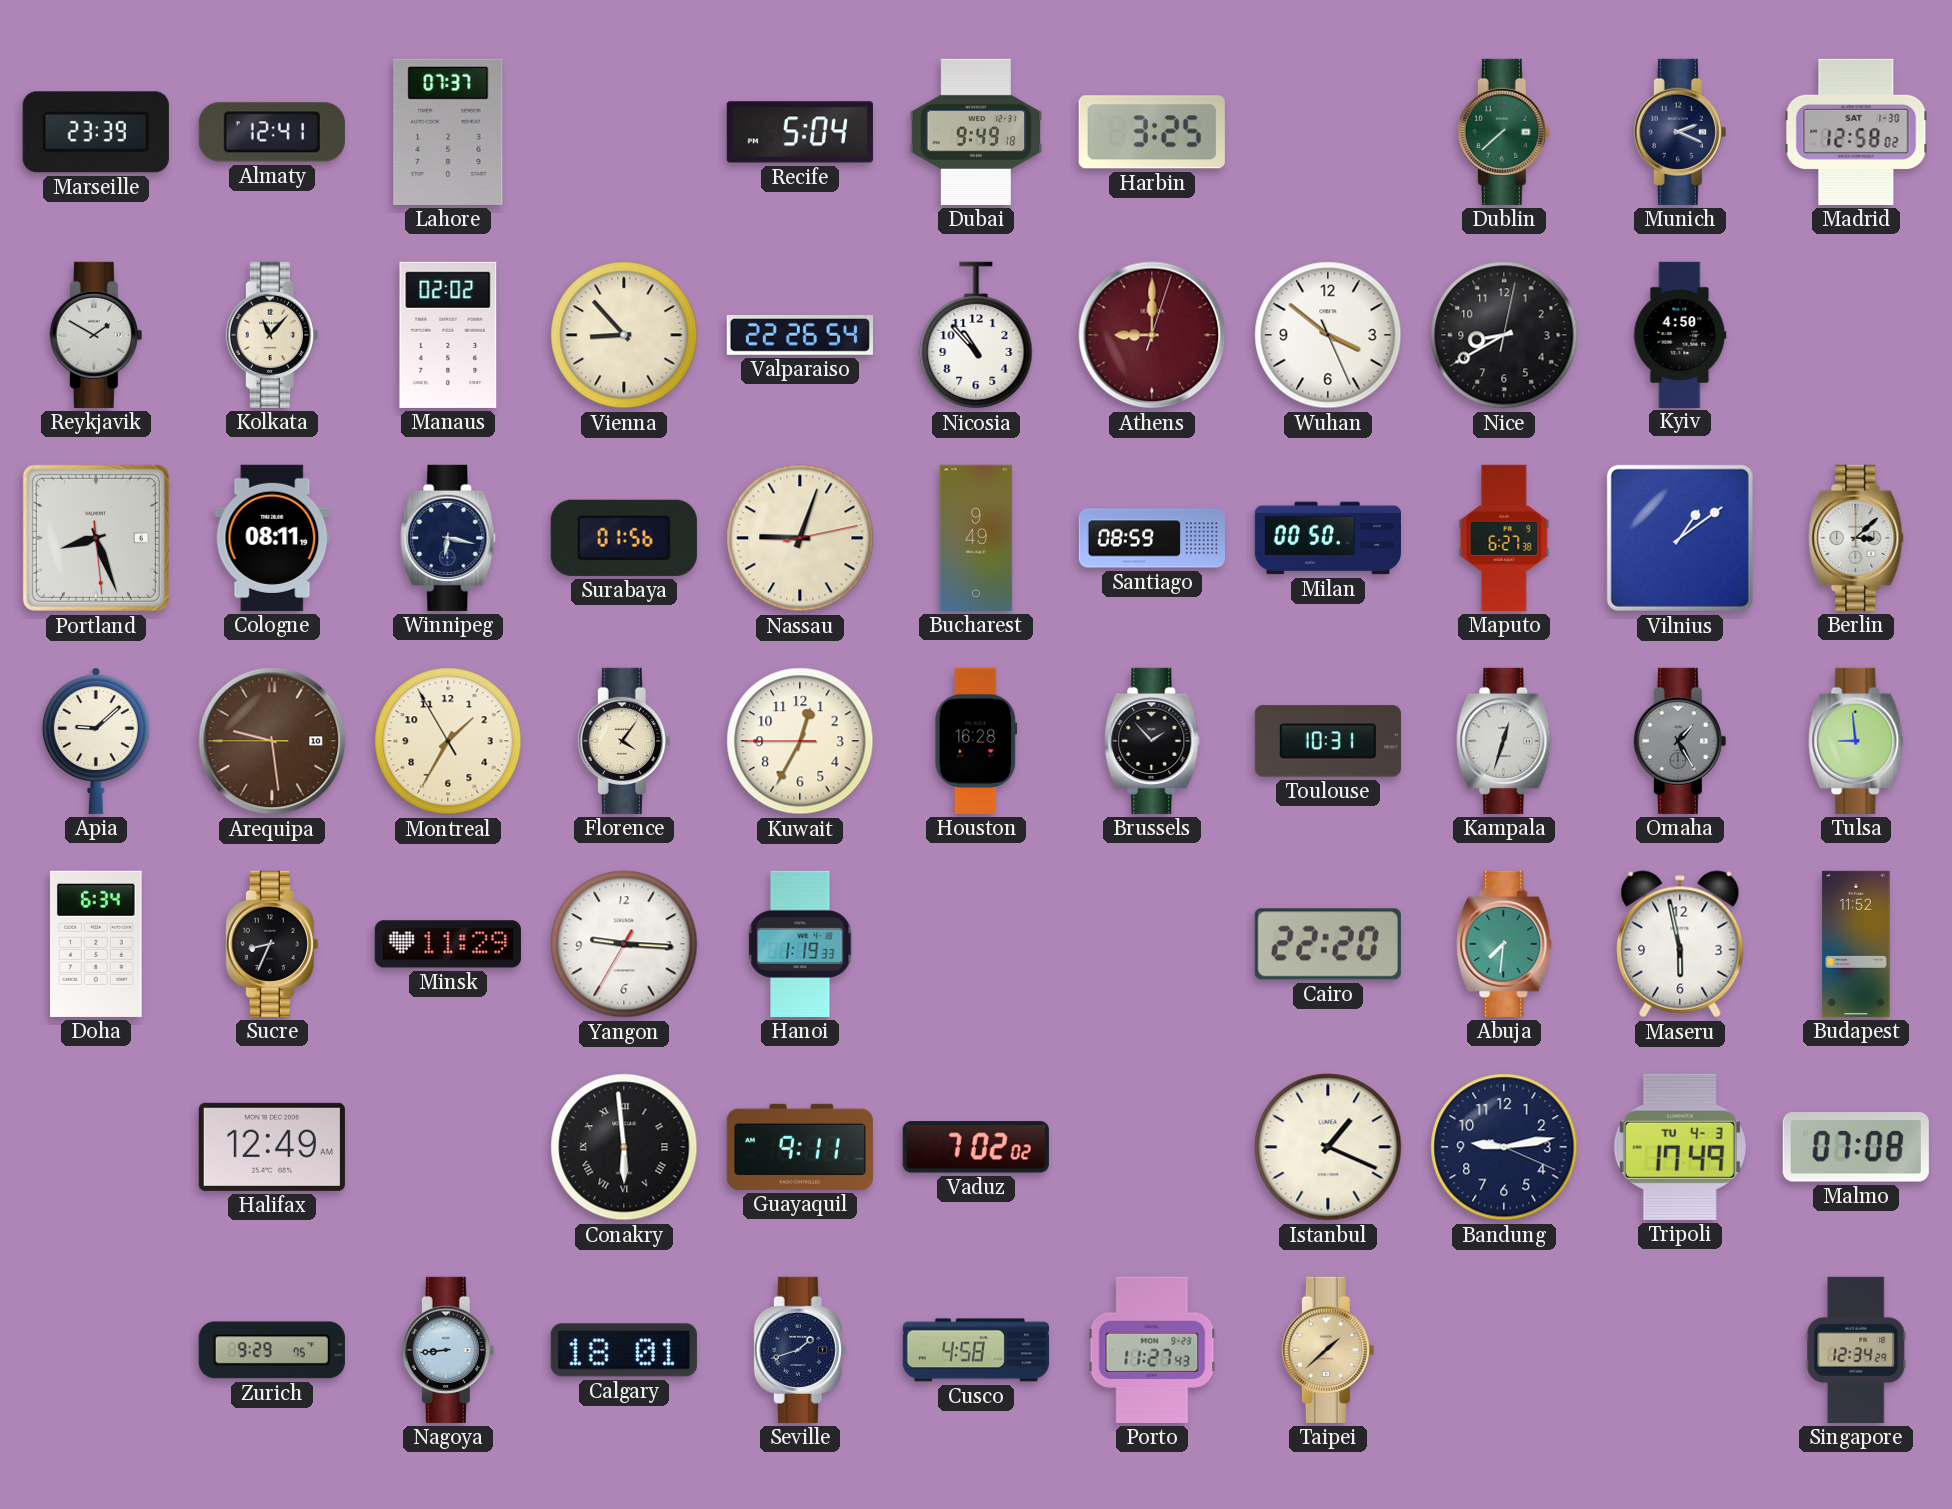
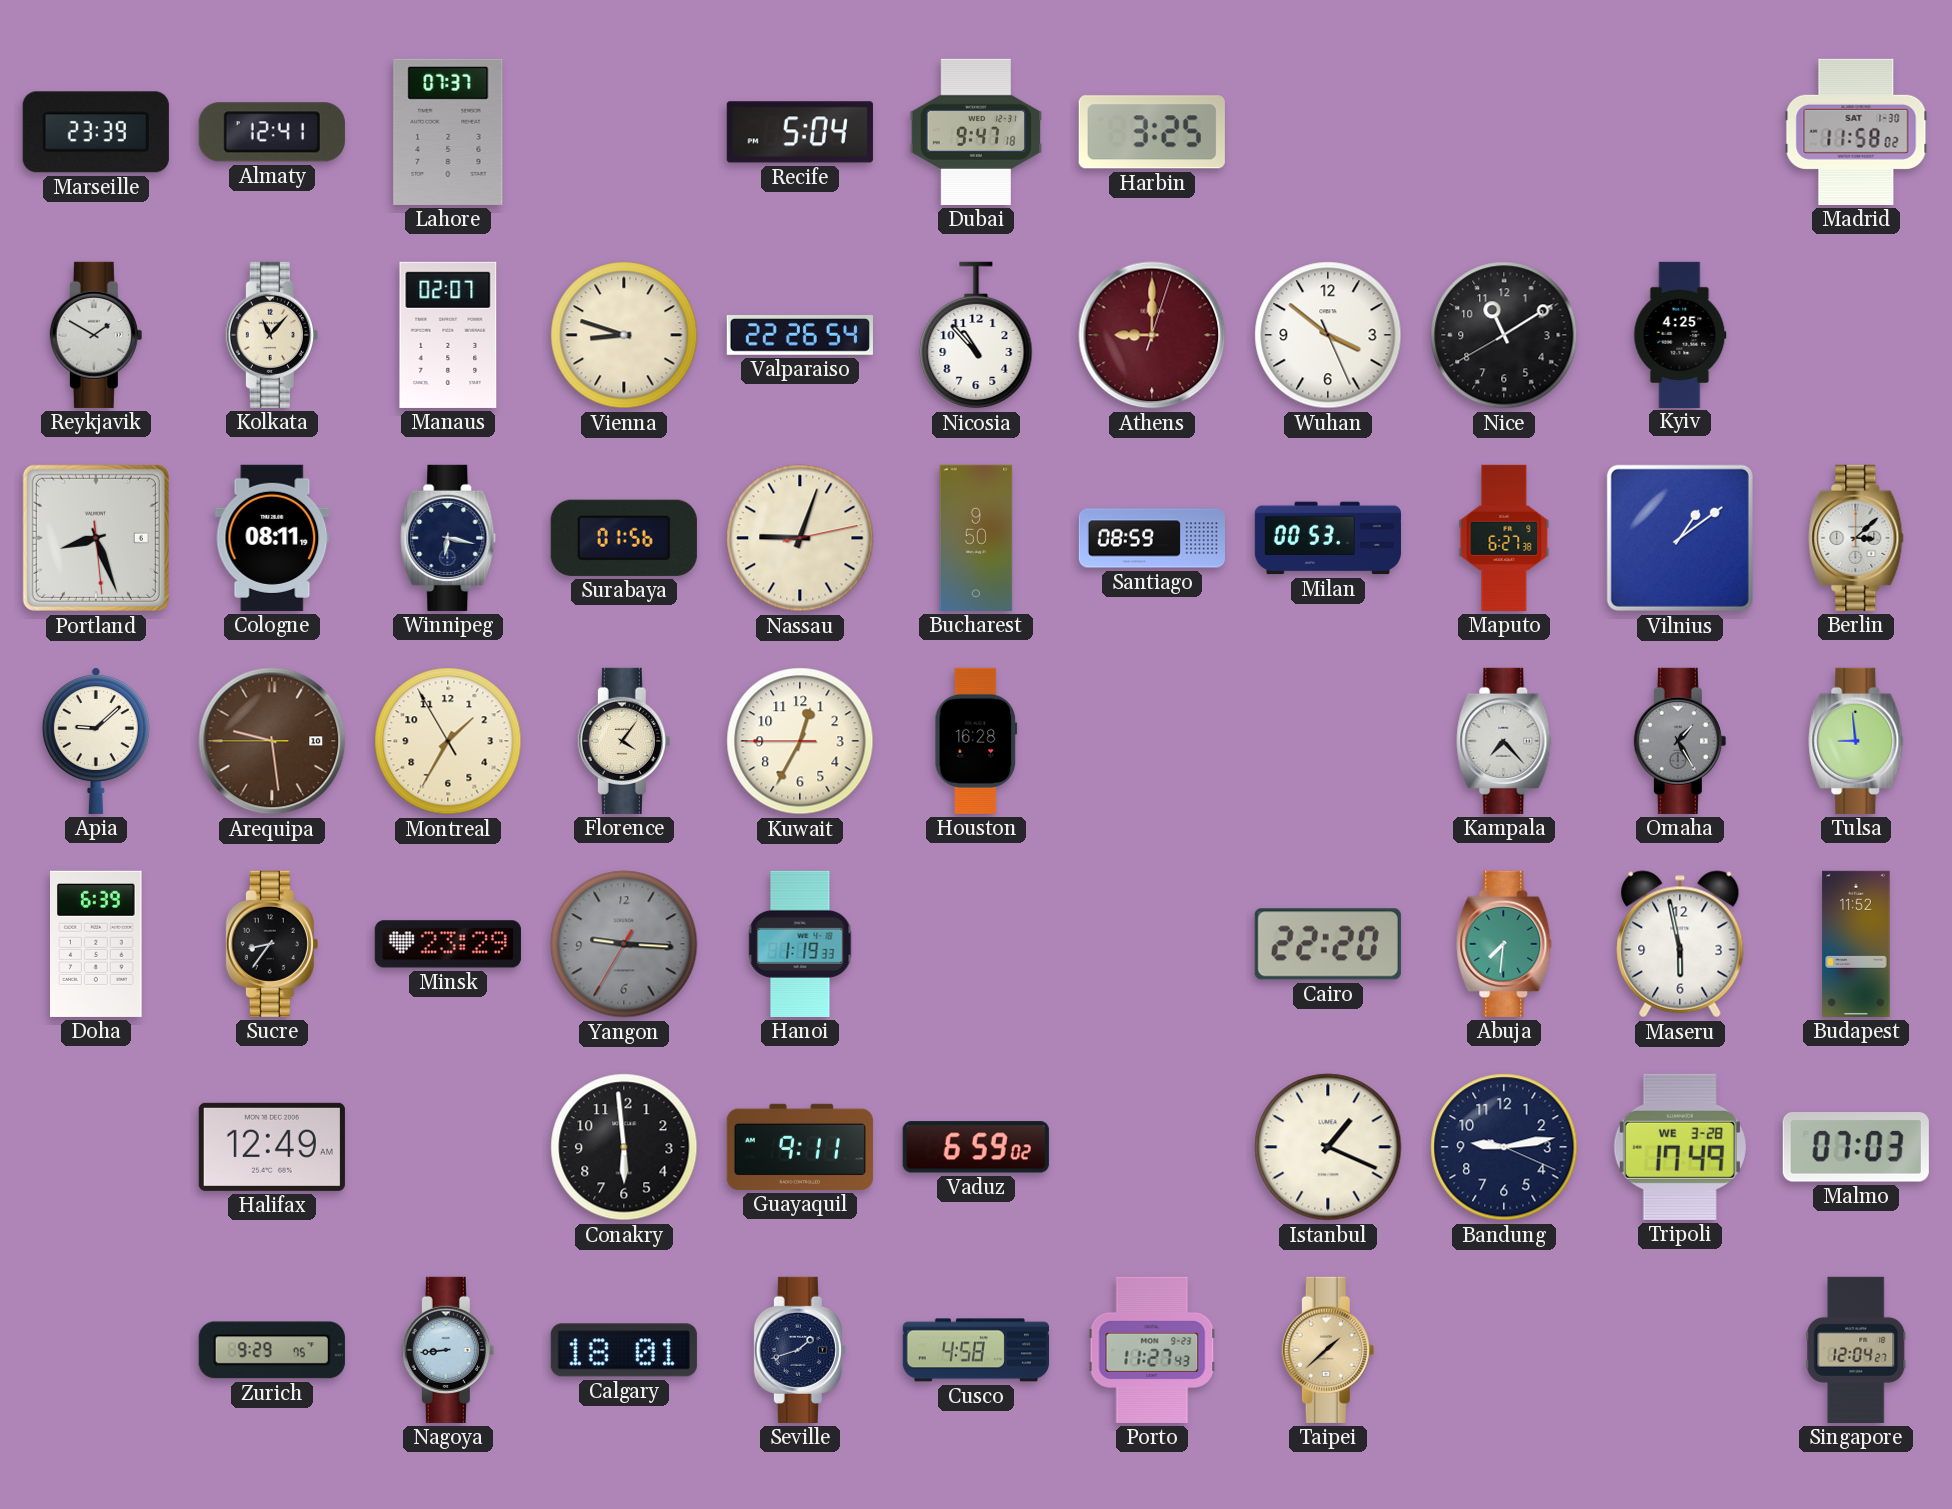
Dubai: 9:49 -> 9:47 (976, 132)
Dublin: 7:38 -> none (1504, 132)
Munich: 2:19 -> none (1680, 132)
Madrid: 12:58 -> 11:58 (1856, 132)
Manaus: 02:02 -> 02:07 (448, 335)
Vienna: 8:53 -> 8:48 (624, 335)
Nice: 8:40 -> 11:09 (1504, 335)
Kyiv: 4:50 -> 4:25 (1680, 334)
Bucharest: 9:49 -> 9:50 (976, 538)
Milan: 00:50 -> 00:53 (1328, 538)
Brussels: 1:53 -> none (1152, 741)
Toulouse: 10:31 -> none (1328, 741)
Kampala: 12:33 -> 7:23 (1504, 741)
Doha: 6:34 -> 6:39 (97, 944)
Sucre: 8:34 -> 8:36 (272, 944)
Minsk: 11:29 -> 23:29 (448, 944)
Yangon dial: white -> grey (624, 944)
Conakry numerals: Roman -> Arabic (624, 1147)
Vaduz: 7:02 -> 6:59 (976, 1147)
Tripoli date: TU 4-3 -> WE 3-28 (1680, 1147)
Malmo: 07:08 -> 07:03 (1856, 1148)
Singapore: 12:34 -> 12:04 (1856, 1350)
